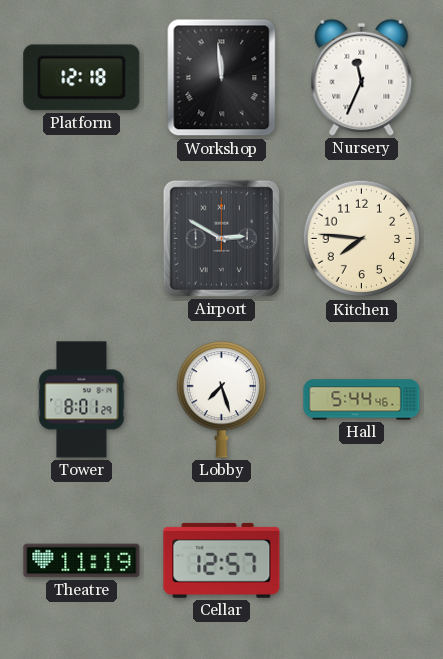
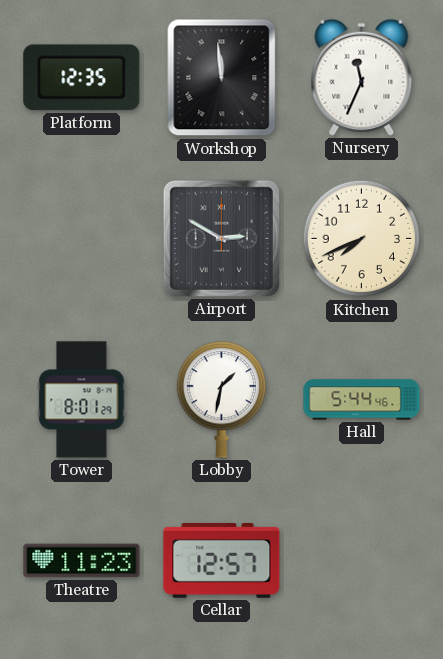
Platform: 12:18 -> 12:35 (82, 78)
Kitchen: 7:46 -> 7:41 (362, 239)
Lobby: 7:27 -> 1:32 (221, 400)
Theatre: 11:19 -> 11:23 (82, 561)
